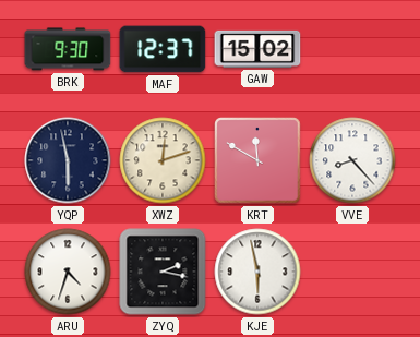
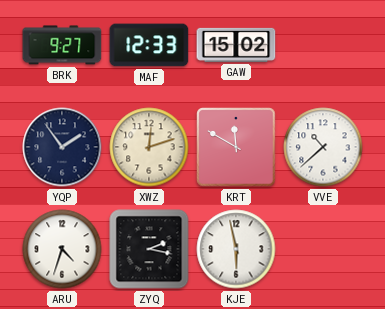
BRK: 9:30 -> 9:27 (62, 45)
MAF: 12:37 -> 12:33 (149, 45)
YQP: 5:58 -> 1:54 (62, 147)
VVE: 8:23 -> 10:38 (323, 147)
